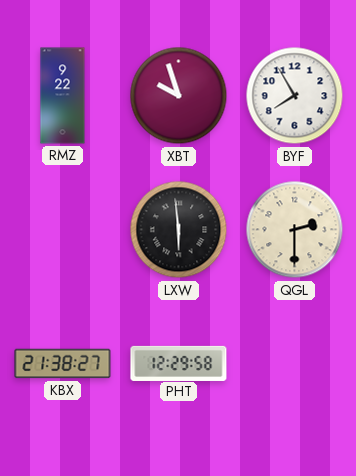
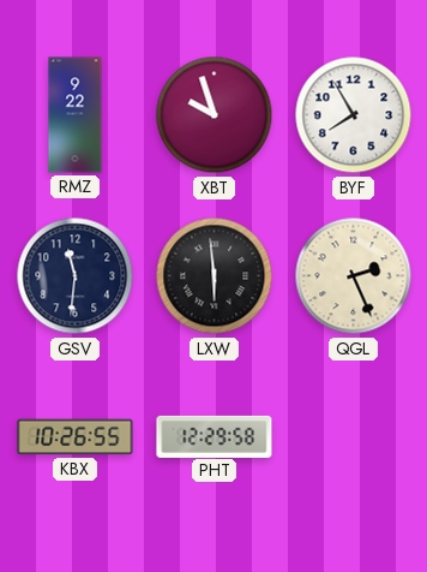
GSV: none -> 11:31 (76, 276)
QGL: 2:30 -> 2:26 (354, 276)
KBX: 21:38 -> 10:26 (76, 437)
